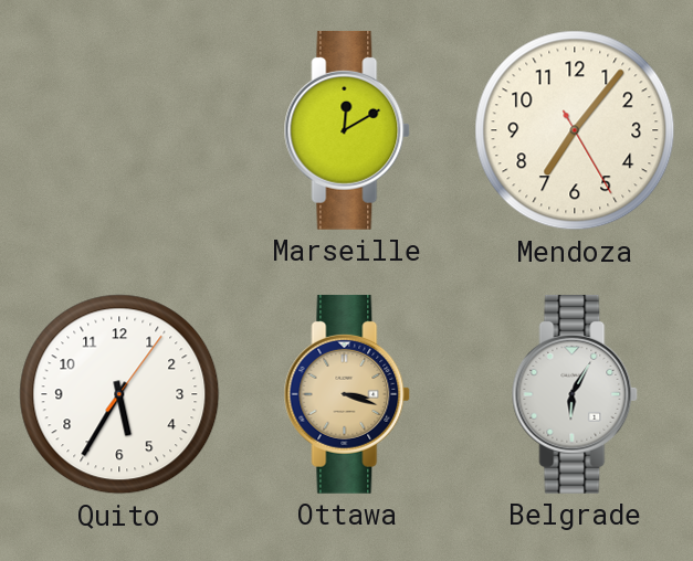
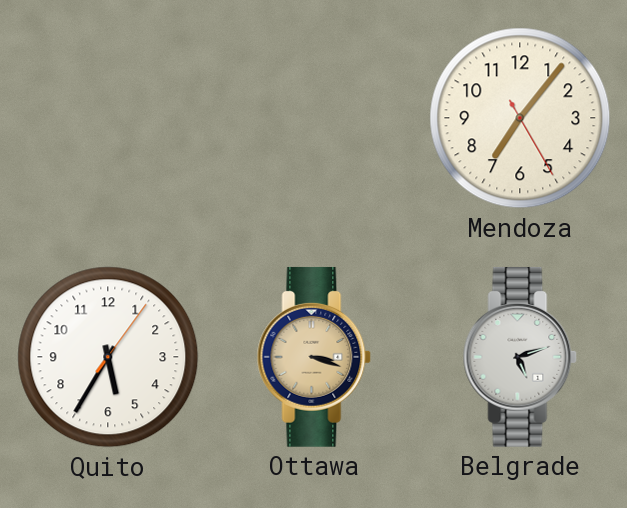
Marseille: 12:10 -> none (347, 130)
Belgrade: 6:05 -> 5:12 (520, 357)
